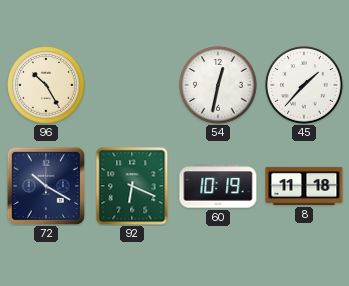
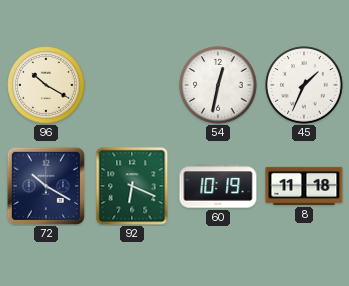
96: 10:25 -> 10:20 (46, 85)
45: 1:37 -> 1:34 (304, 85)
